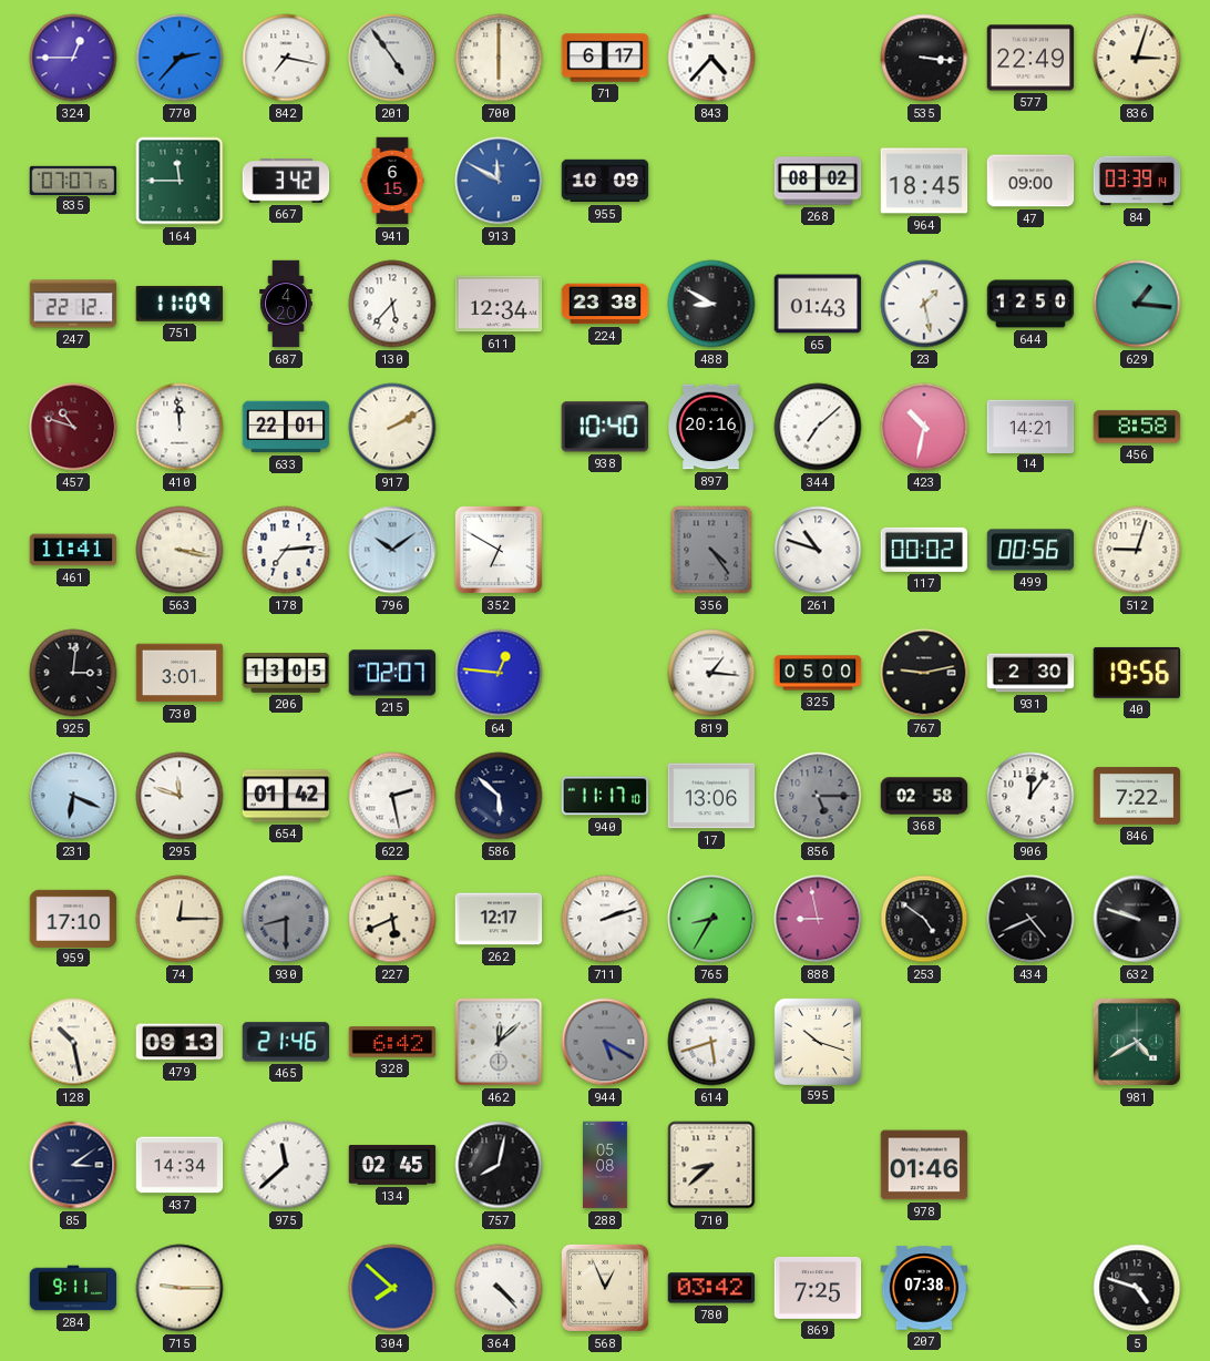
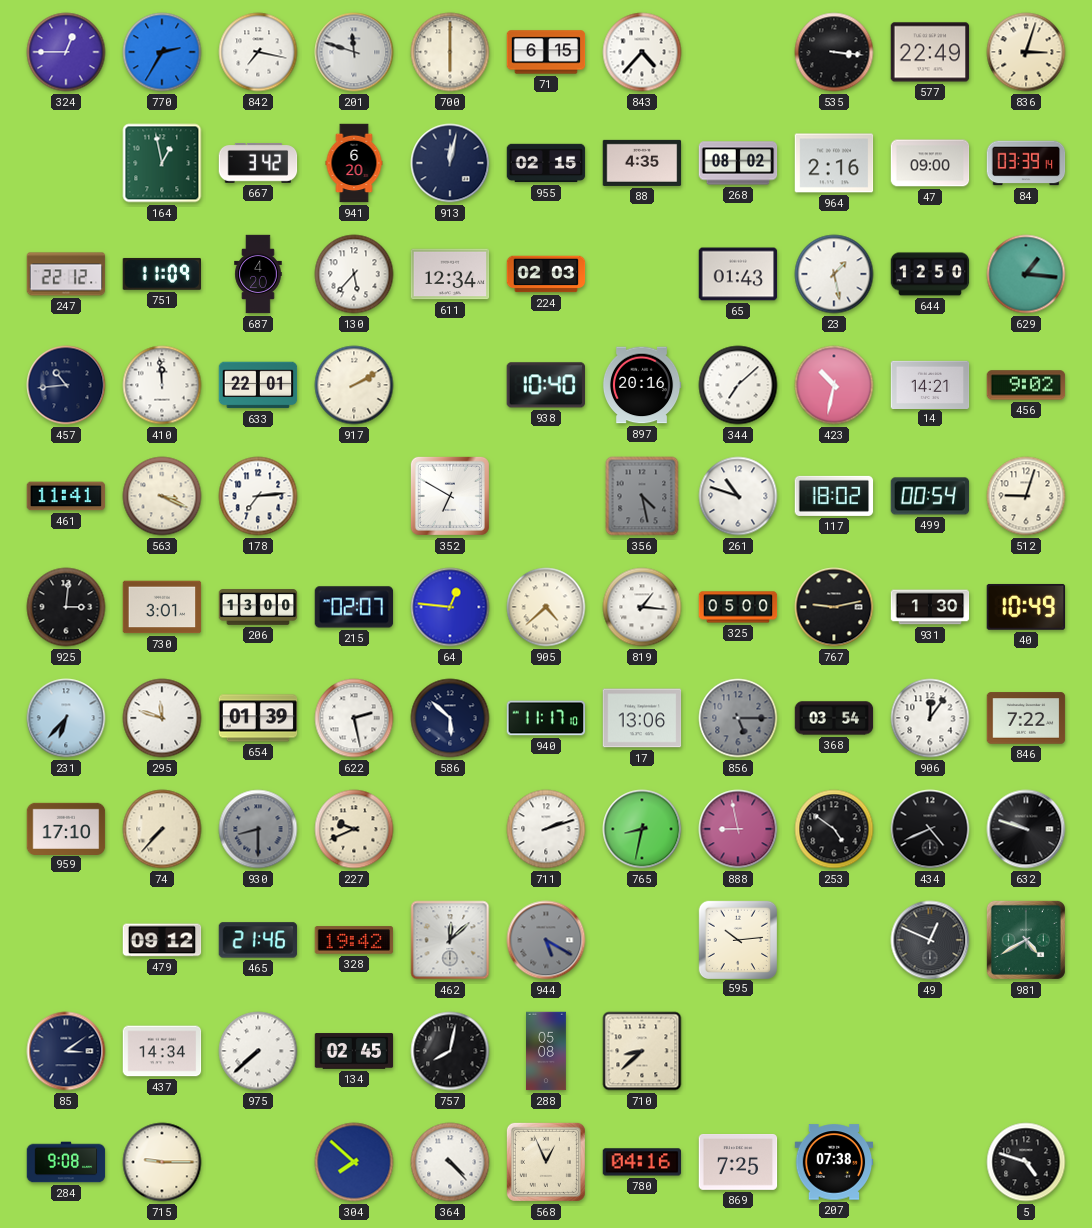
770: 2:37 -> 2:35 (162, 52)
201: 4:54 -> 11:48 (354, 52)
71: 6:17 -> 6:15 (546, 52)
835: 07:07 -> none (73, 180)
164: 11:45 -> 12:58 (162, 163)
941: 6:15 -> 6:20 (354, 163)
913: 11:50 -> 12:02 (450, 163)
913 dial: blue -> navy (450, 163)
955: 10:09 -> 02:15 (546, 163)
88: none -> 4:35 (642, 163)
964: 18:45 -> 2:16 (834, 163)
224: 23:38 -> 02:03 (546, 274)
488: 8:50 -> none (711, 304)
457: 10:48 -> 10:44 (66, 385)
457 dial: burgundy -> navy (66, 385)
456: 8:58 -> 9:02 (1026, 385)
563: 3:17 -> 3:19 (162, 496)
796: 10:09 -> none (392, 550)
356: 4:24 -> 4:28 (642, 496)
117: 00:02 -> 18:02 (834, 496)
499: 00:56 -> 00:54 (930, 496)
206: 13:05 -> 13:00 (258, 607)
905: none -> 4:38 (546, 607)
931: 2:30 -> 1:30 (930, 607)
40: 19:56 -> 10:49 (1026, 607)
231: 6:19 -> 6:37 (66, 718)
654: 01:42 -> 01:39 (258, 718)
368: 02:58 -> 03:54 (834, 718)
74: 12:15 -> 7:37 (162, 829)
227: 5:41 -> 9:41 (354, 829)
262: 12:17 -> none (499, 919)
765: 8:35 -> 8:32 (642, 829)
128: 10:28 -> none (73, 1042)
479: 09:13 -> 09:12 (162, 940)
328: 6:42 -> 19:42 (354, 940)
614: 5:42 -> none (711, 1042)
595: 10:18 -> 10:14 (737, 939)
49: none -> 12:49 (930, 940)
975: 11:38 -> 7:38 (258, 1051)
978: 01:46 -> none (924, 1165)
284: 9:11 -> 9:08 (66, 1162)
780: 03:42 -> 04:16 (642, 1162)
